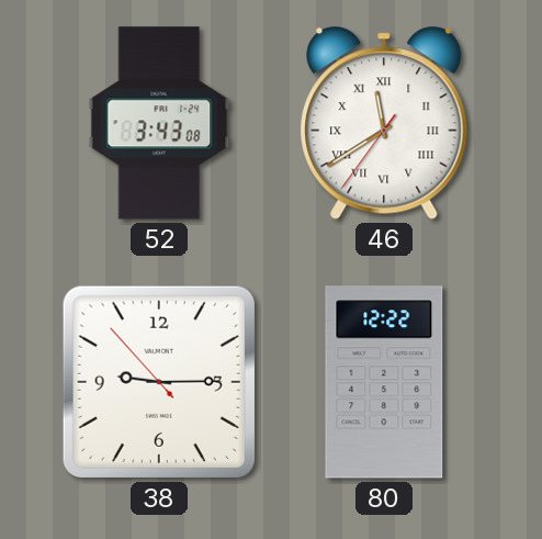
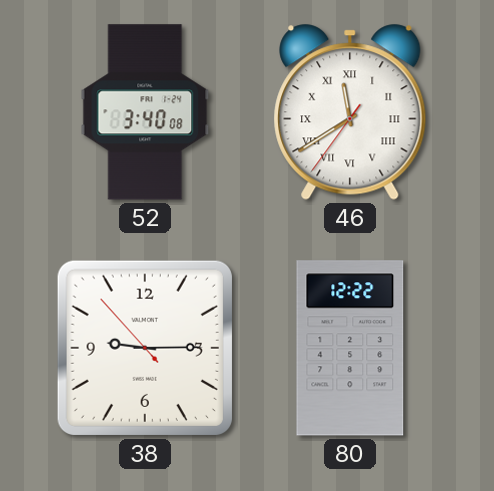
52: 3:43 -> 3:40 (145, 112)
